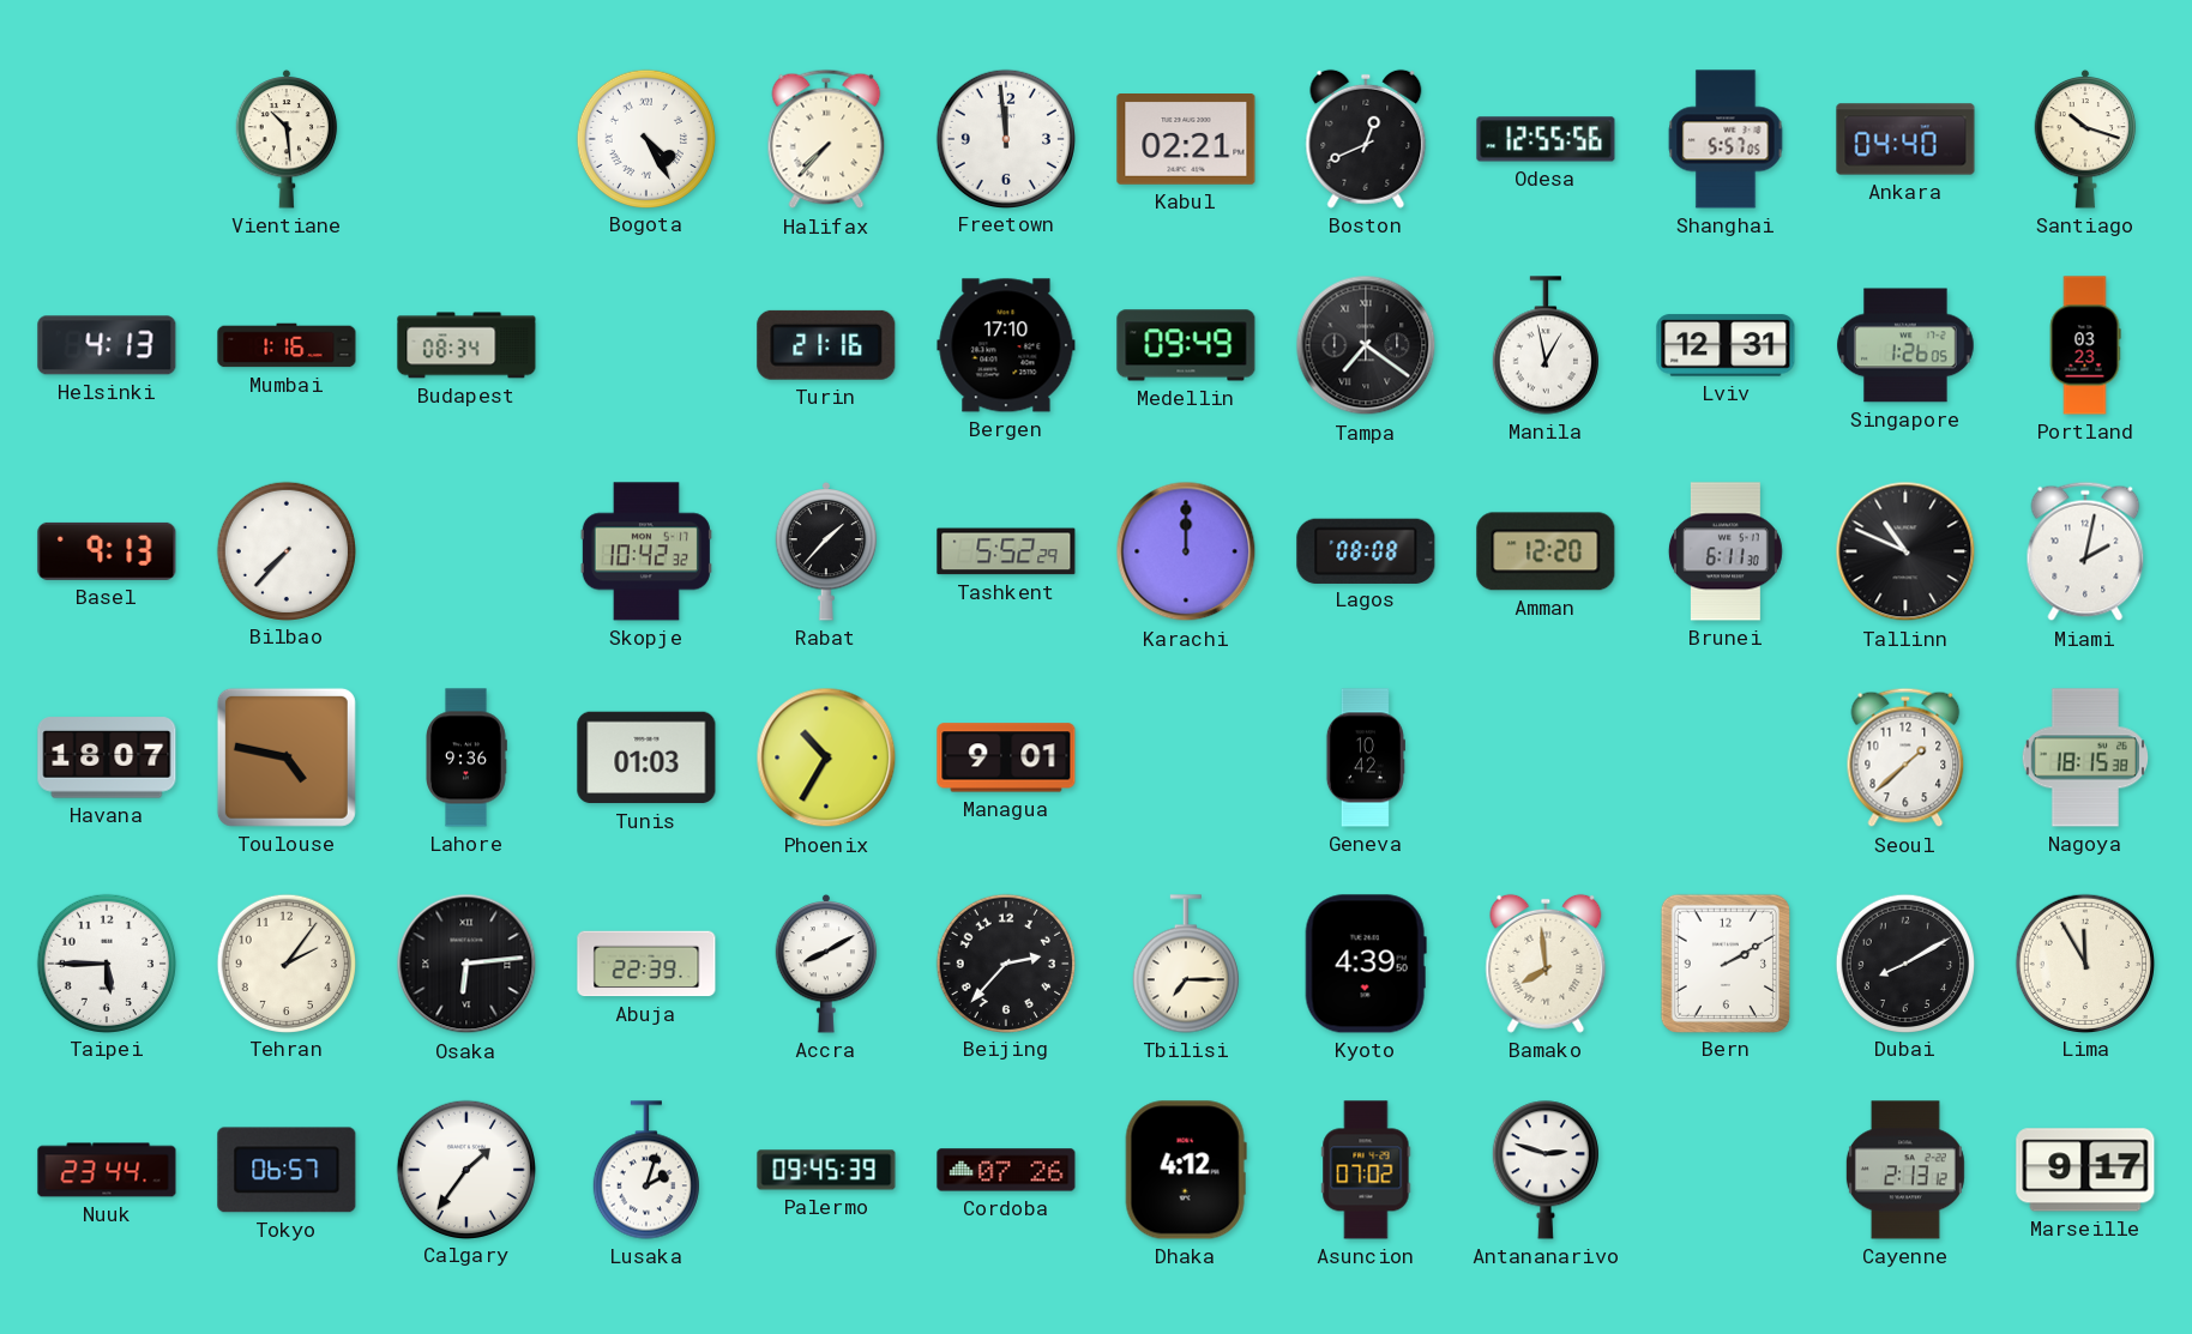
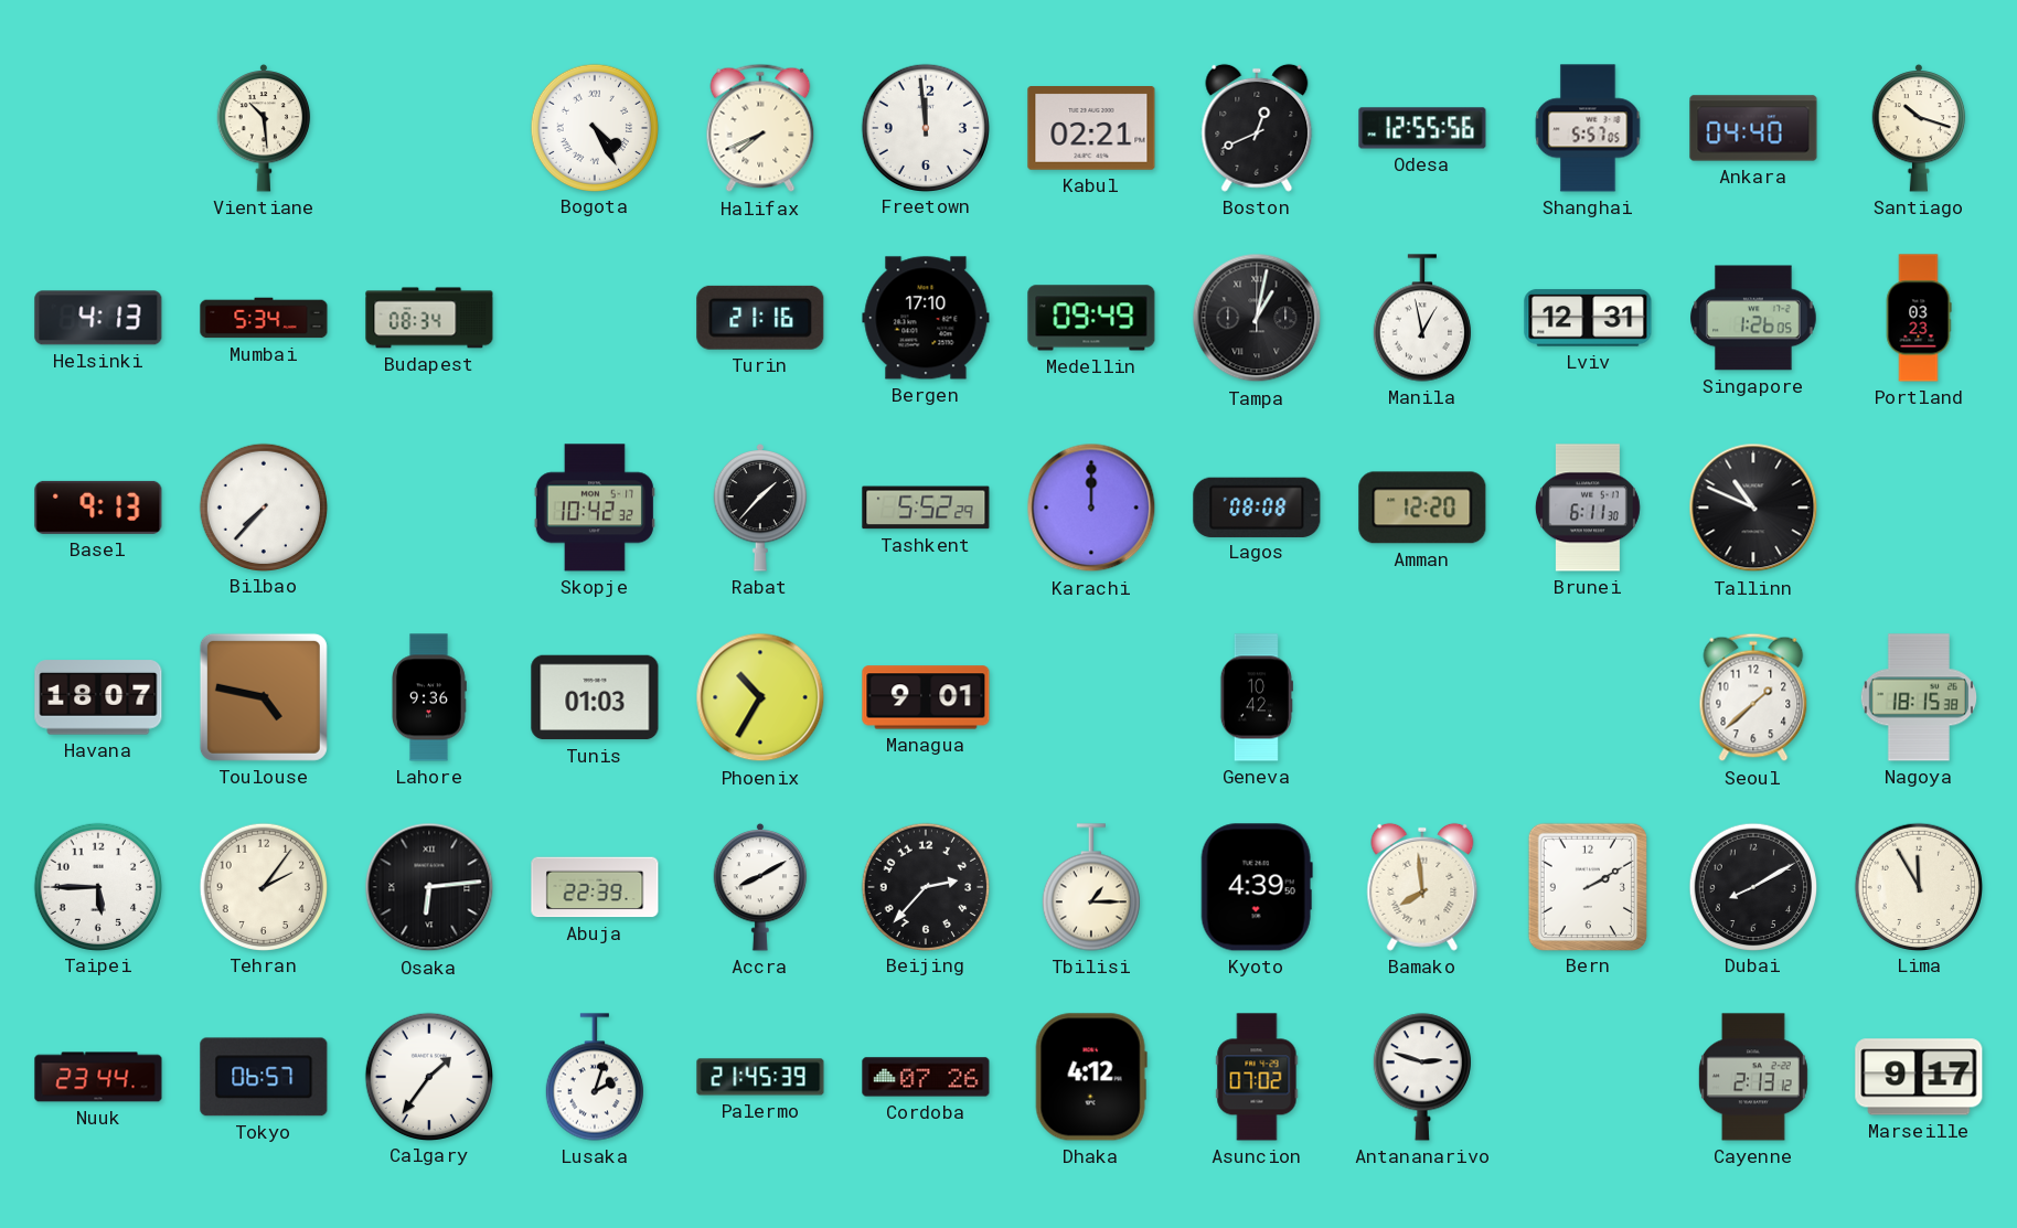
Halifax: 7:37 -> 7:41 (760, 128)
Mumbai: 1:16 -> 5:34 (264, 318)
Tampa: 7:21 -> 1:02 (1257, 318)
Miami: 2:02 -> none (2085, 551)
Tbilisi: 7:15 -> 1:15 (1091, 887)
Palermo: 09:45 -> 21:45 (760, 1077)
